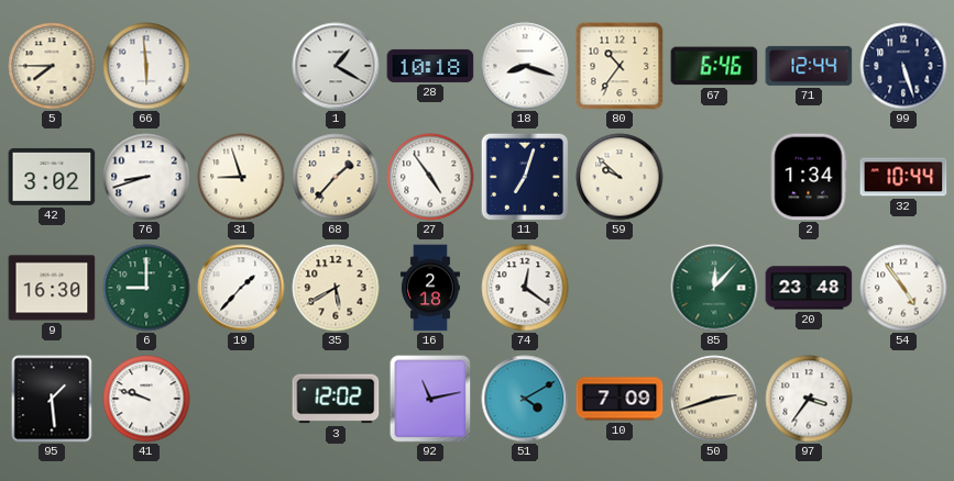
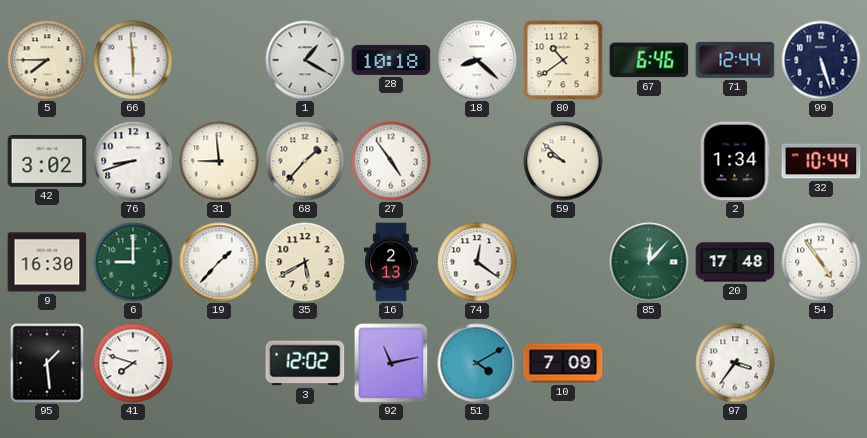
18: 8:18 -> 8:22 (477, 60)
80: 10:36 -> 10:39 (563, 60)
31: 8:57 -> 8:59 (219, 161)
11: 7:03 -> none (525, 177)
16: 2:18 -> 2:13 (391, 262)
20: 23:48 -> 17:48 (735, 262)
41: 9:48 -> 7:48 (133, 363)
50: 2:42 -> none (714, 399)
